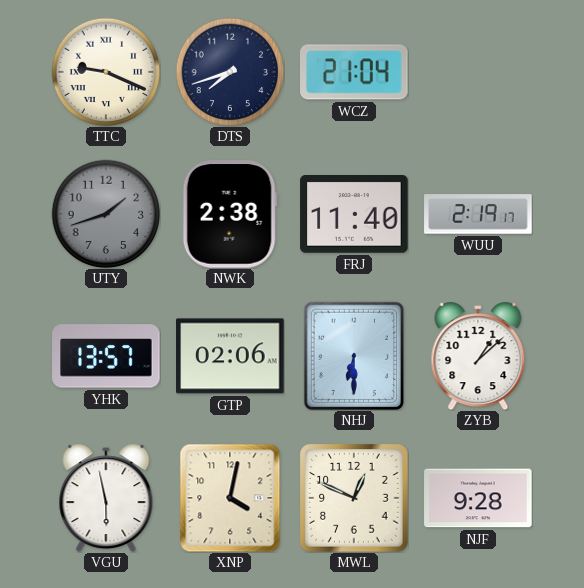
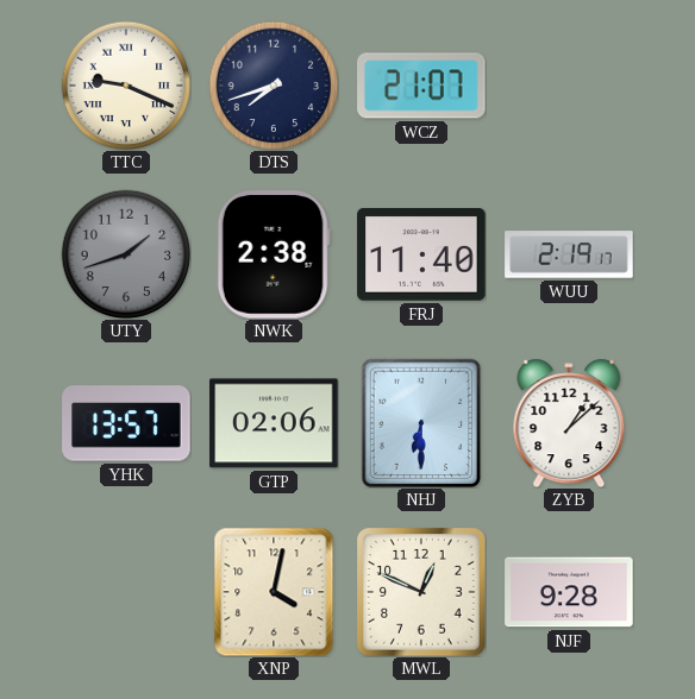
WCZ: 21:04 -> 21:07 (421, 86)
VGU: 5:58 -> none (106, 498)
